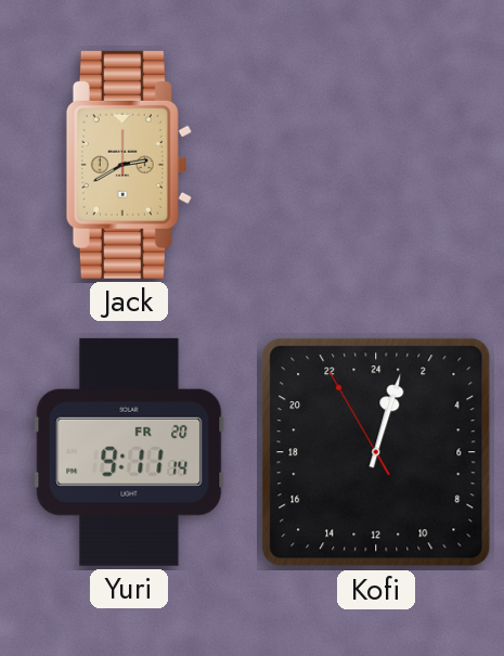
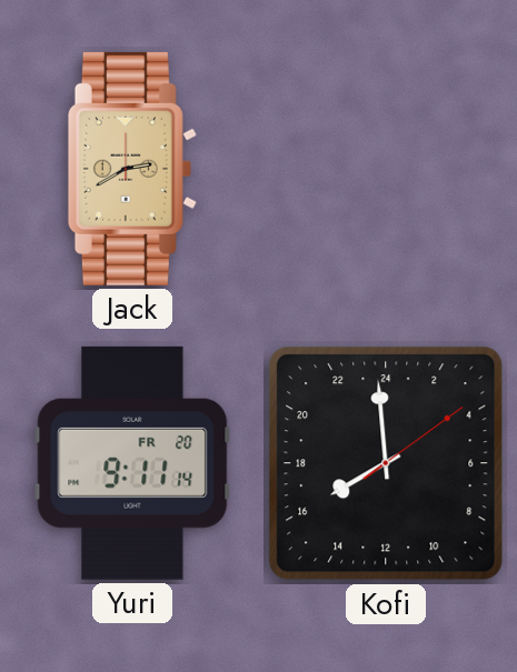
Kofi: 1:02 -> 15:59 (386, 463)
